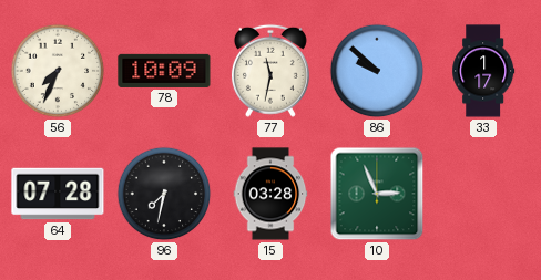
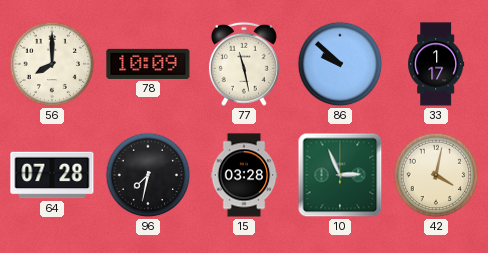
56: 7:34 -> 8:00 (52, 64)
77: 11:32 -> 11:28 (244, 64)
42: none -> 4:02 (436, 175)
